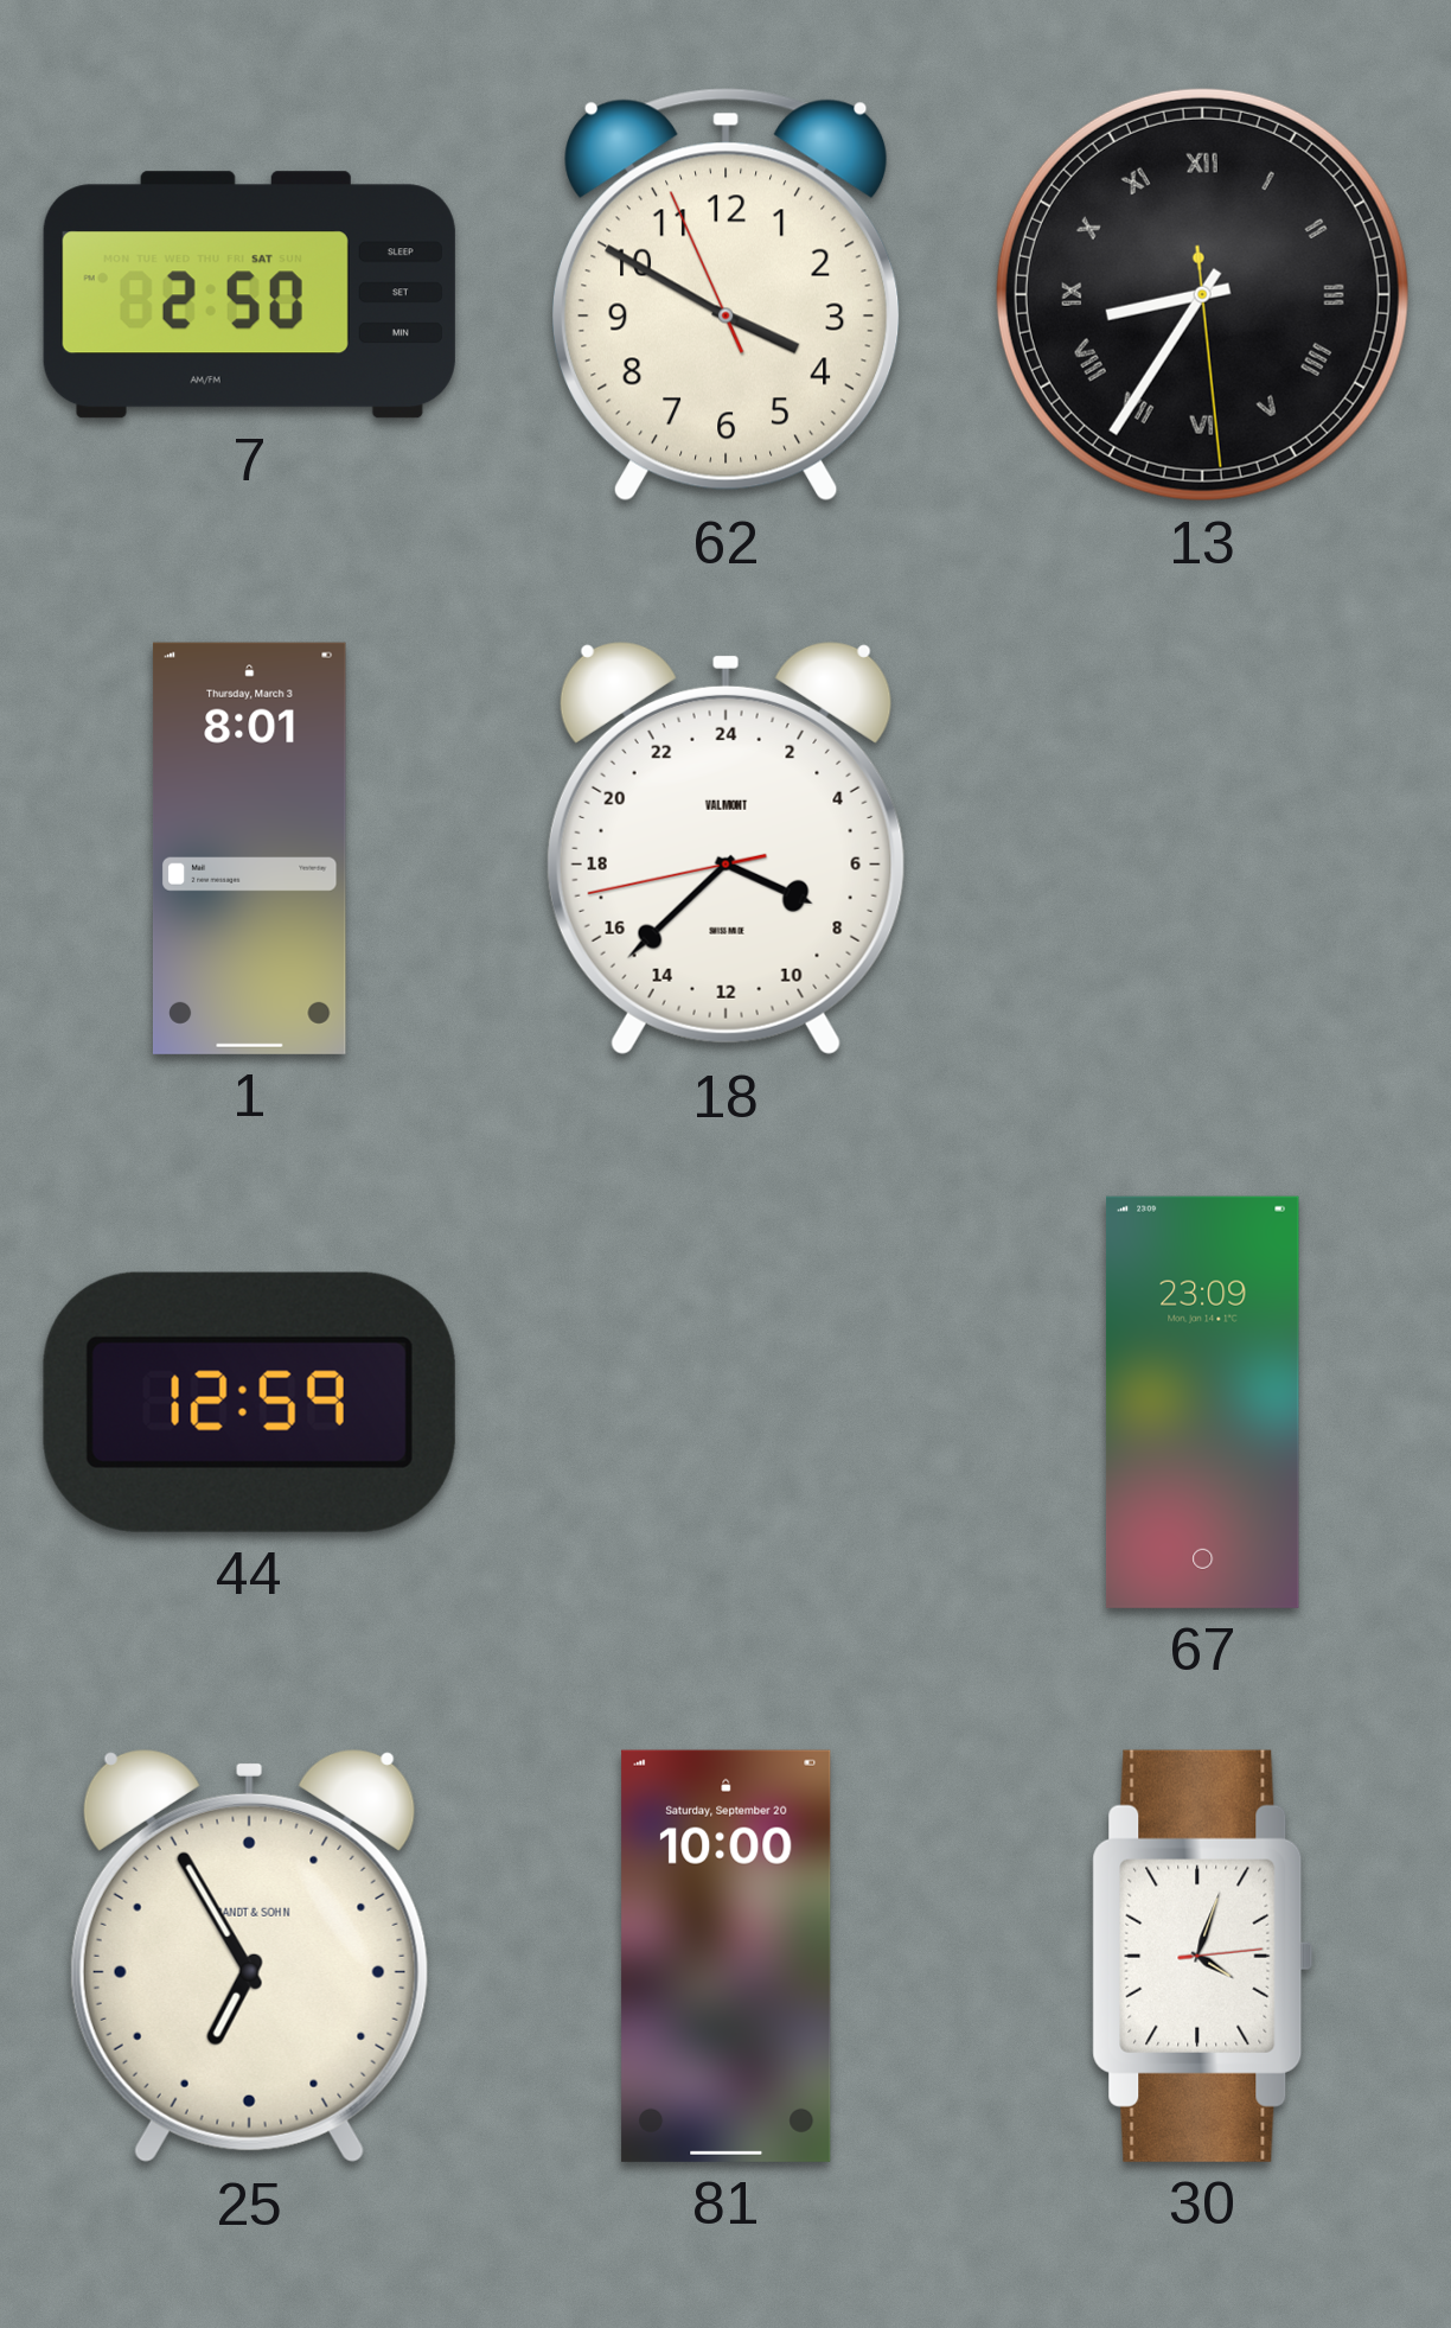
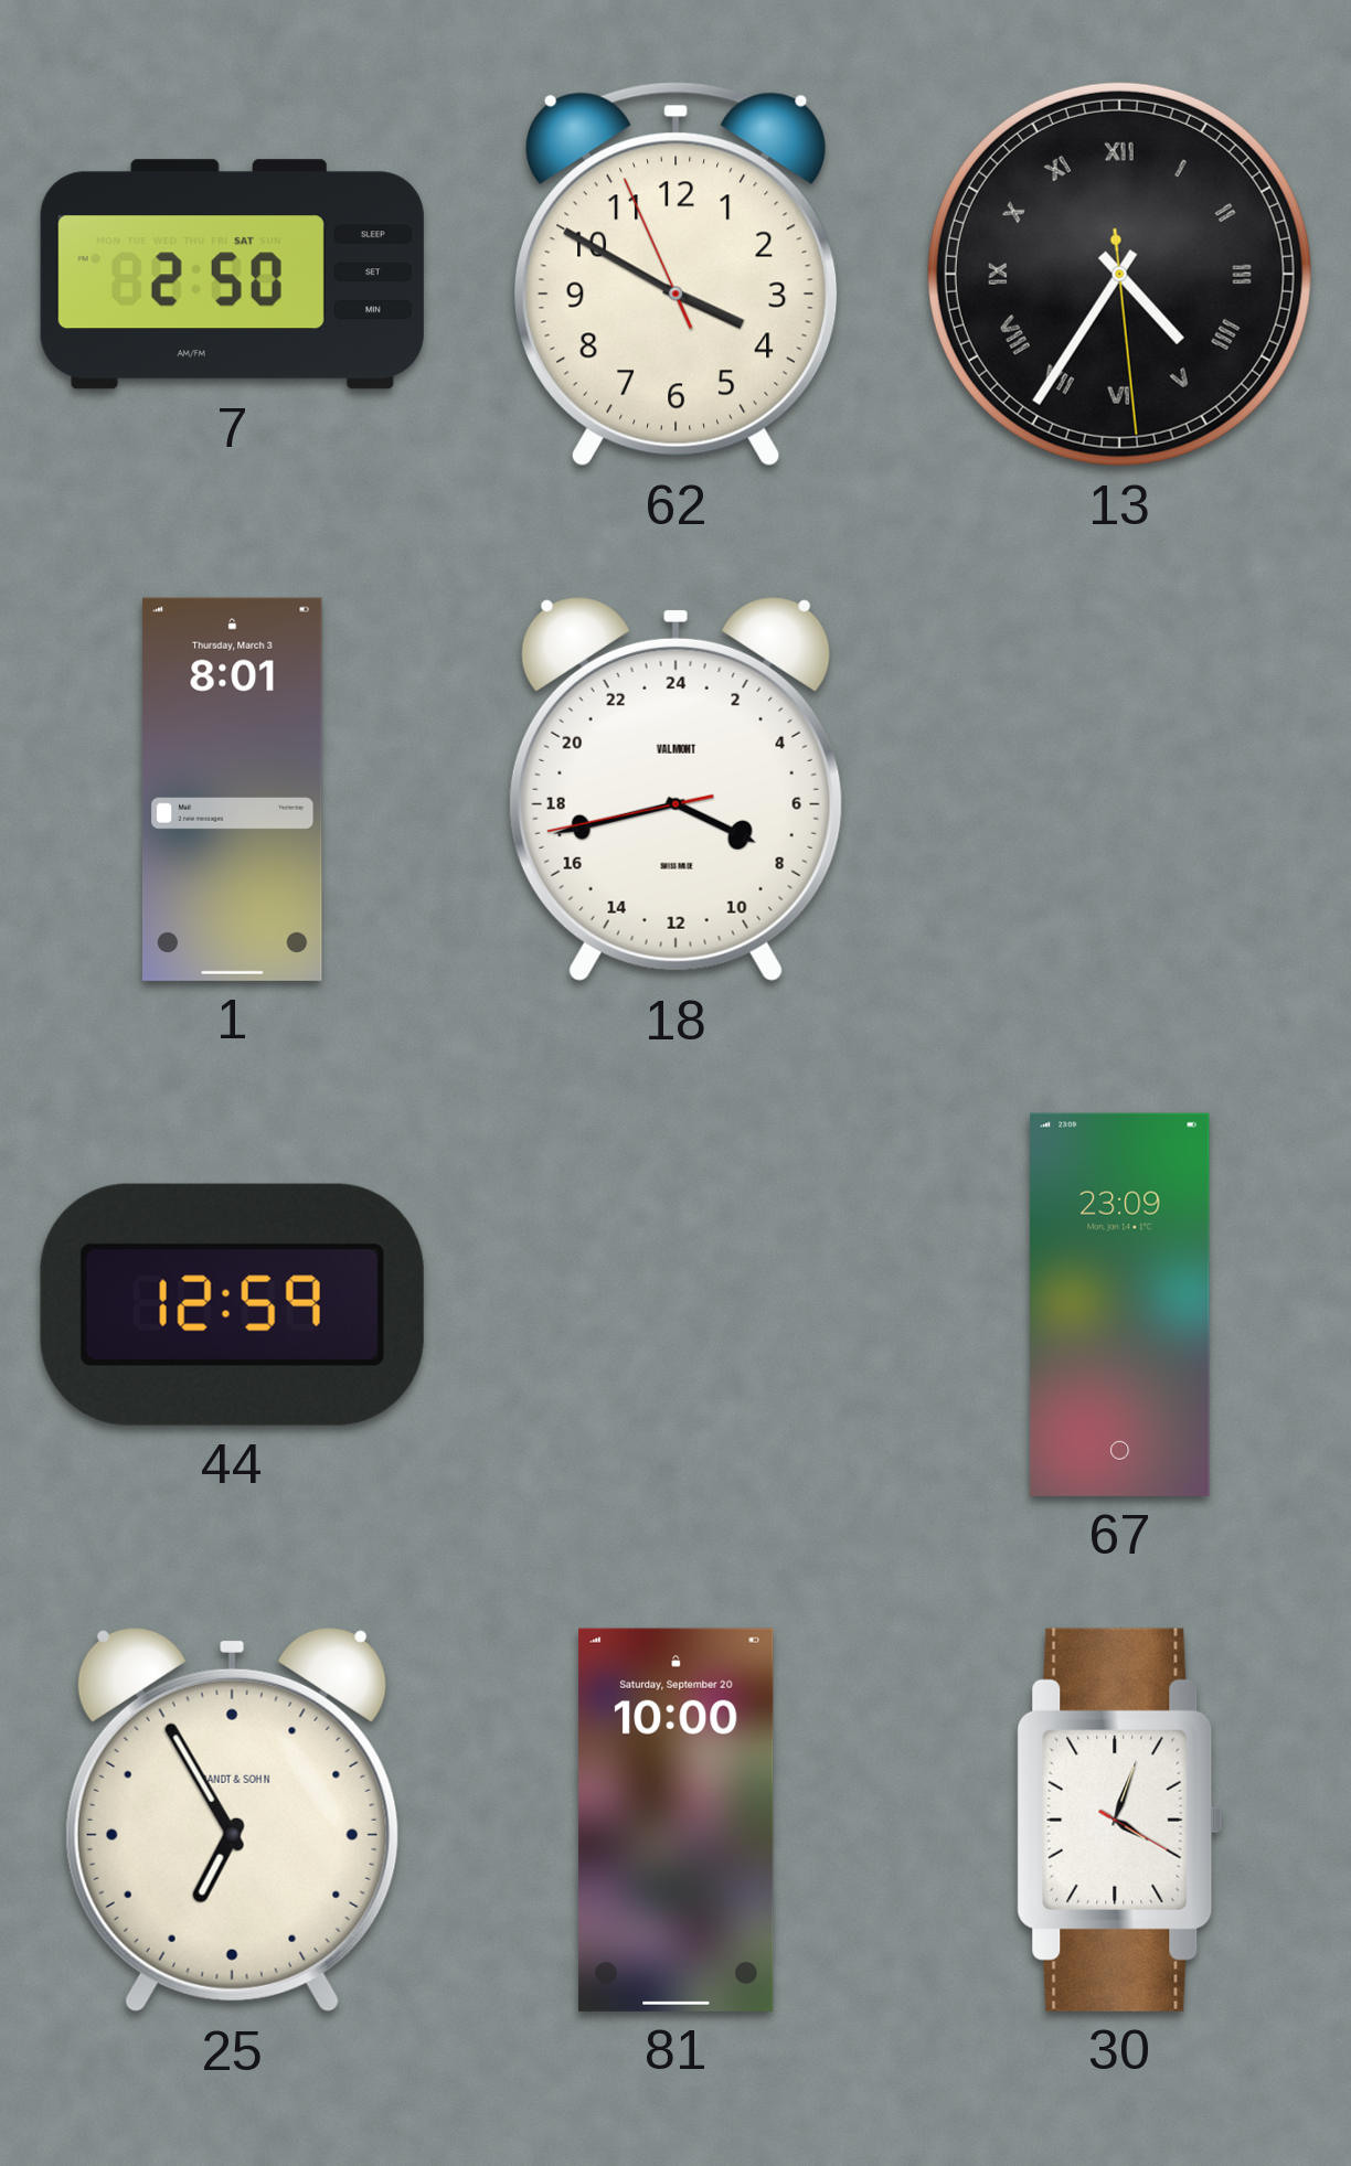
13: 8:35 -> 4:35 (1119, 274)
18: 7:37 -> 7:42 (675, 789)
30: 4:03:14 -> 4:03:20 (1120, 1820)
